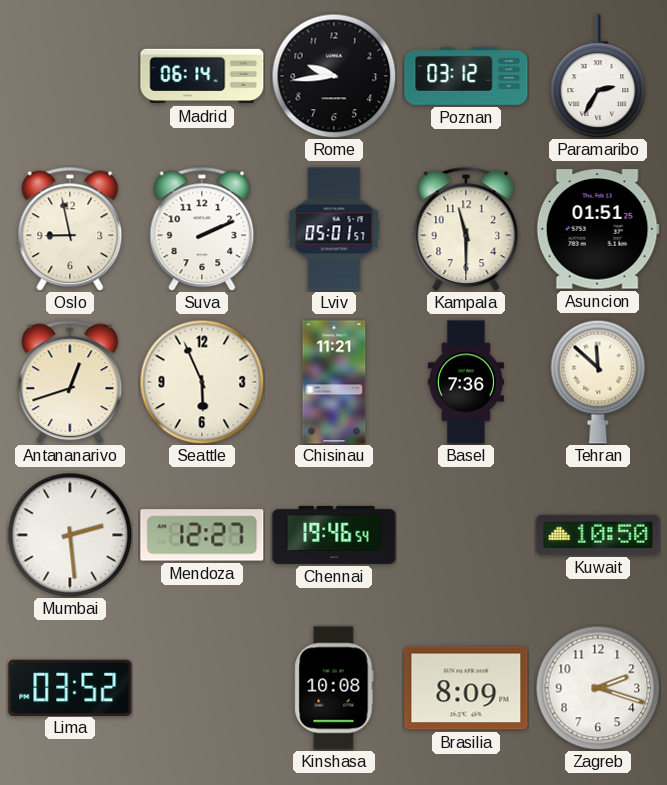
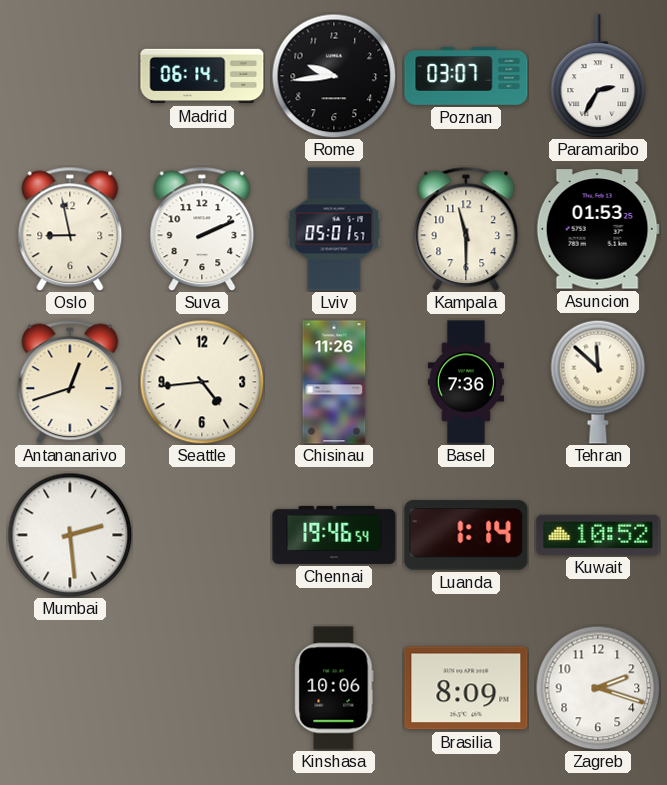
Poznan: 03:12 -> 03:07 (466, 76)
Asuncion: 01:51 -> 01:53 (598, 229)
Seattle: 5:56 -> 4:44 (202, 382)
Chisinau: 11:21 -> 11:26 (334, 382)
Mendoza: 12:27 -> none (202, 535)
Luanda: none -> 1:14 (466, 535)
Kuwait: 10:50 -> 10:52 (598, 535)
Lima: 03:52 -> none (70, 687)
Kinshasa: 10:08 -> 10:06 (334, 688)
